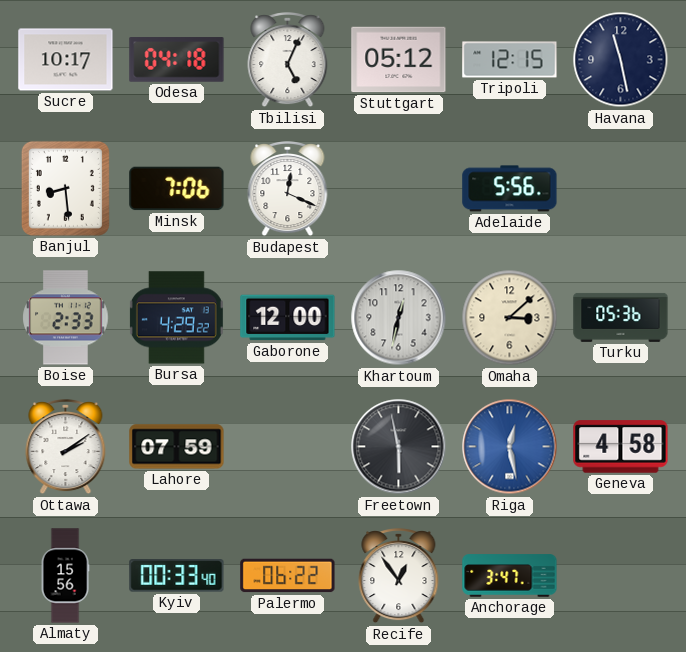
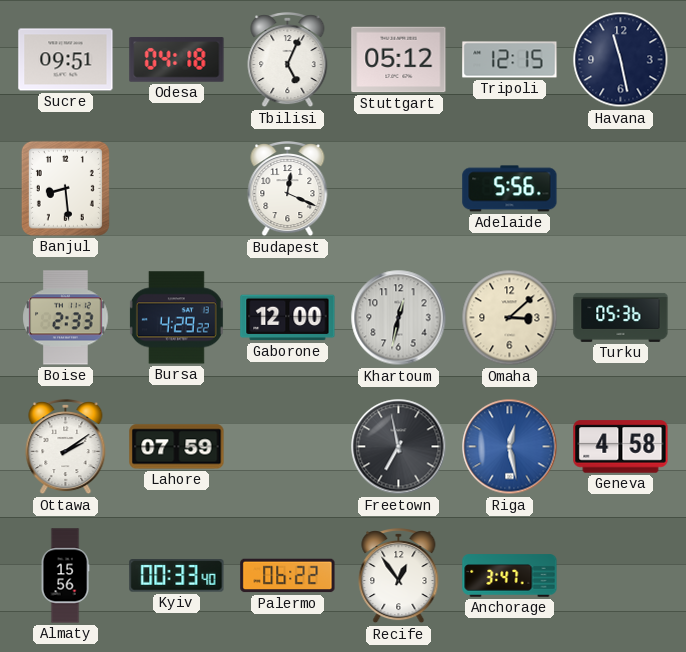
Sucre: 10:17 -> 09:51 (66, 60)
Minsk: 7:06 -> none (177, 189)
Freetown: 5:58 -> 6:58 (399, 447)
